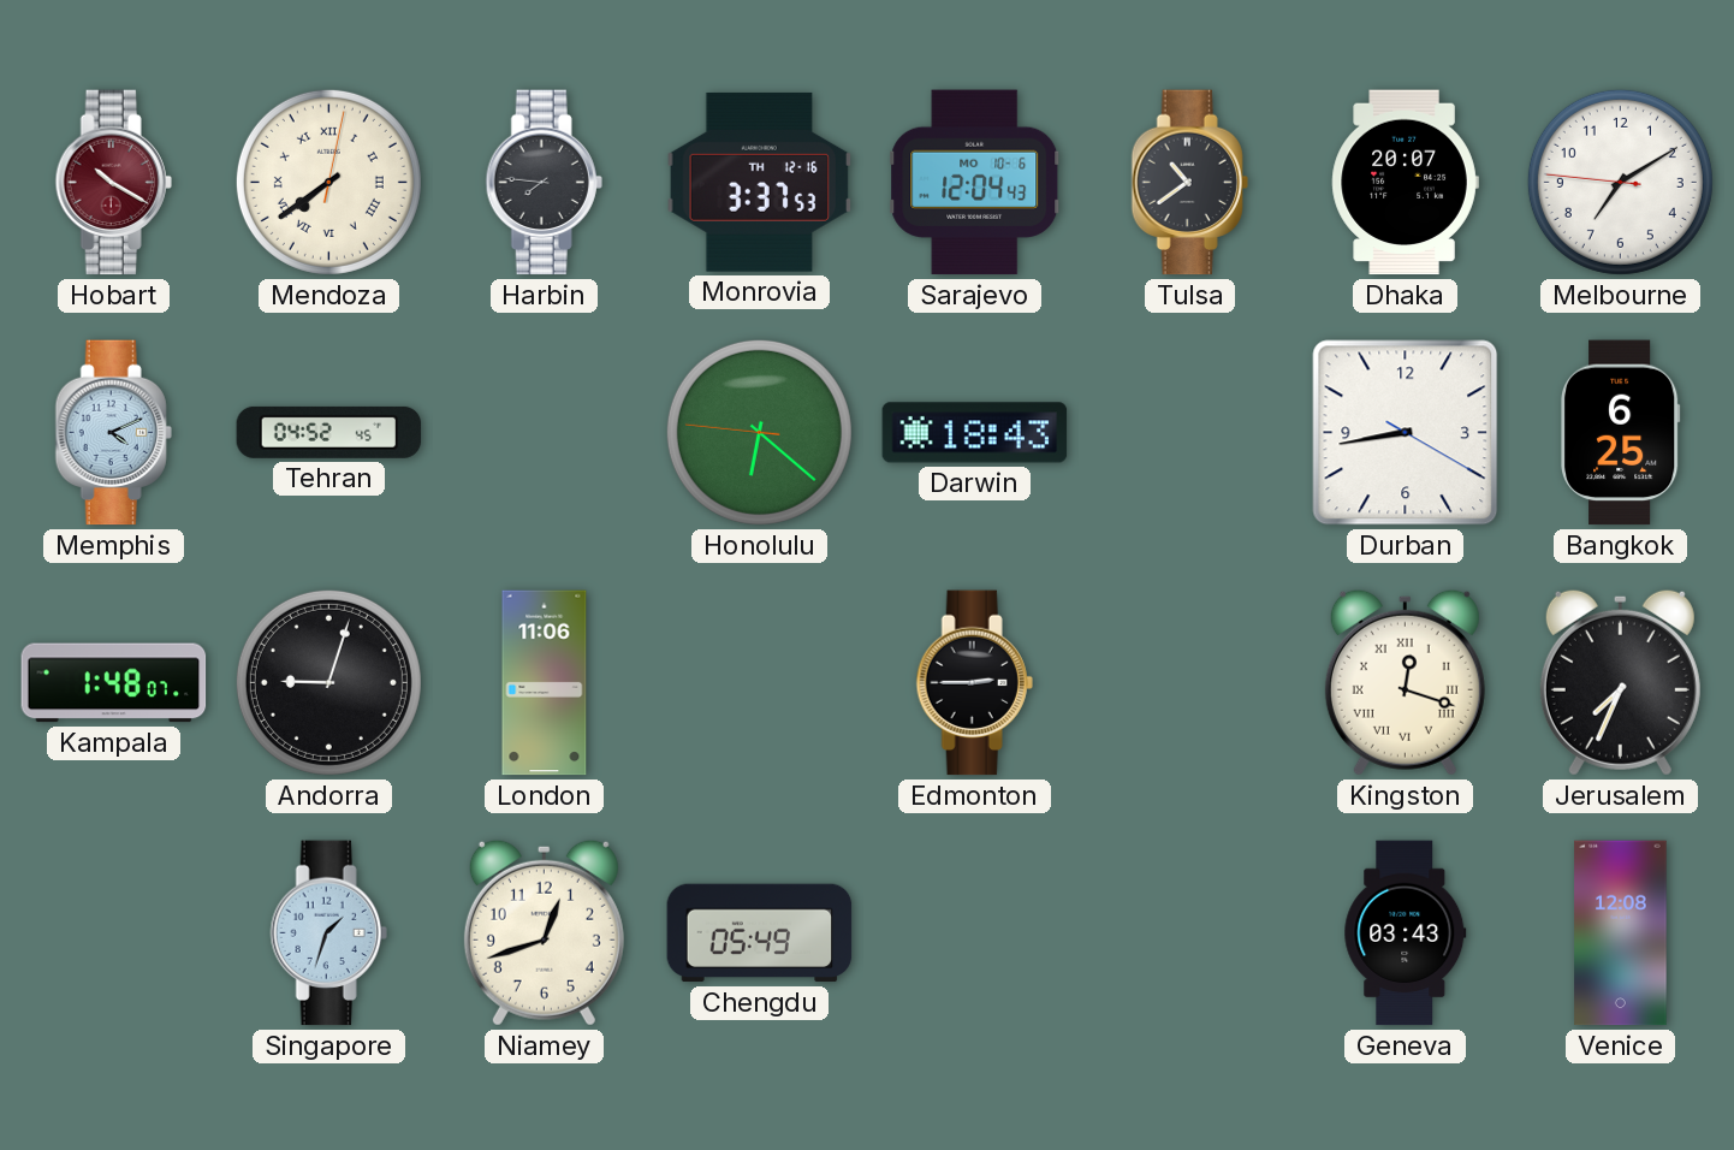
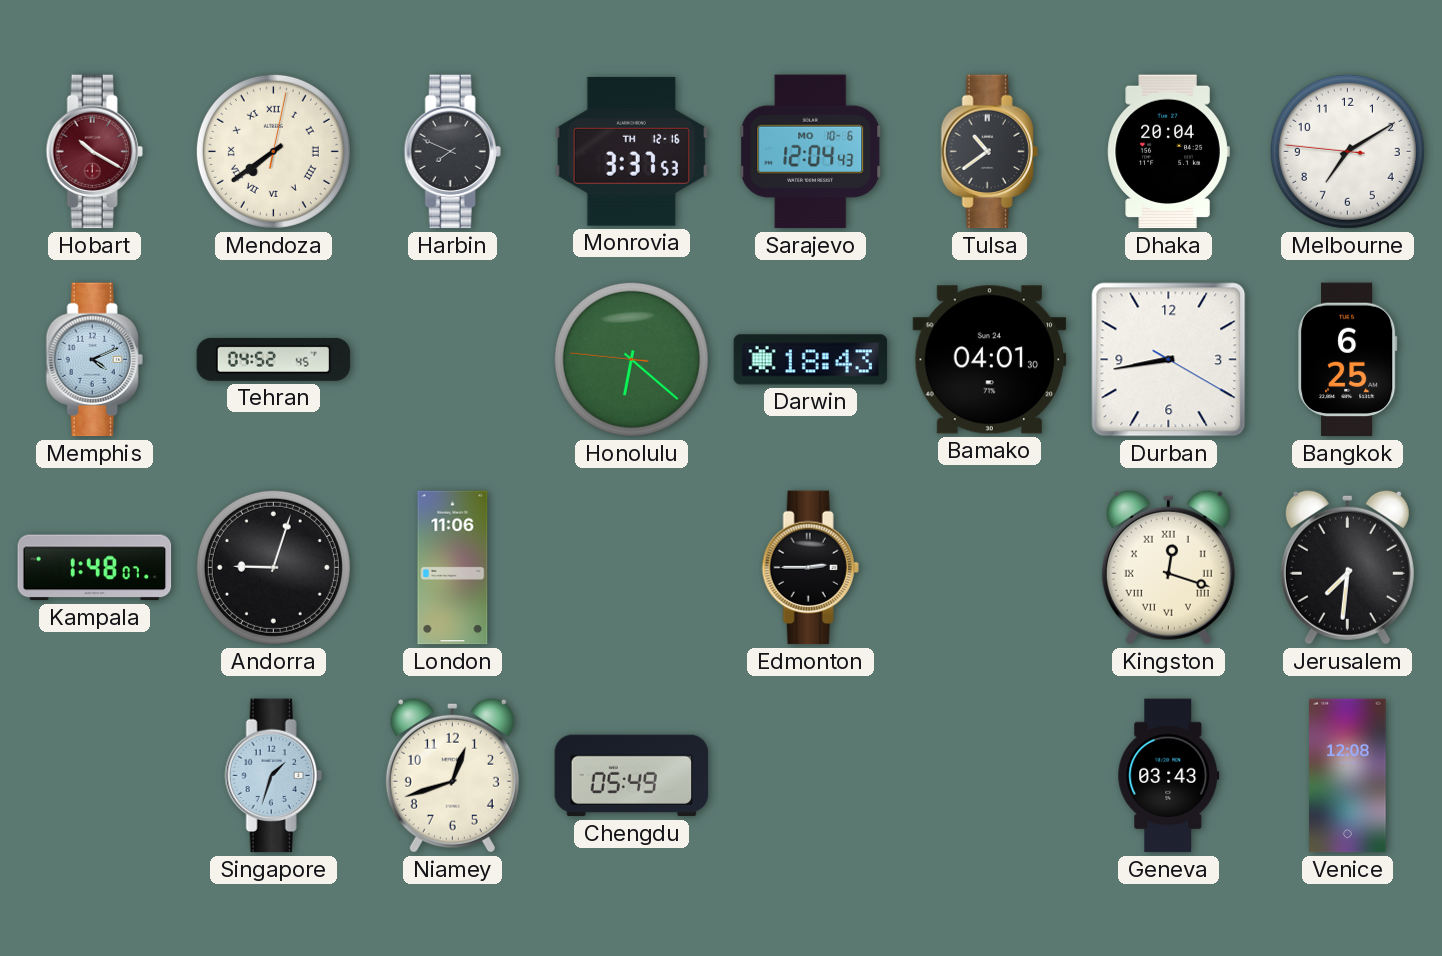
Harbin: 7:46 -> 7:49 (452, 152)
Dhaka: 20:07 -> 20:04 (1168, 152)
Bamako: none -> 04:01 (990, 360)
Jerusalem: 7:34 -> 7:31 (1347, 567)
